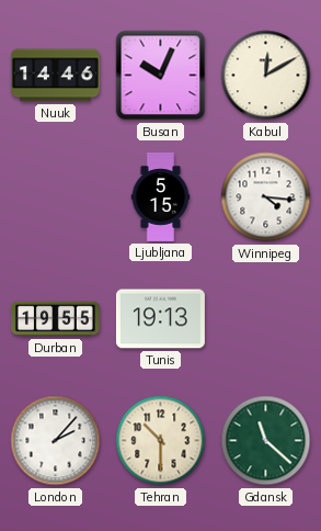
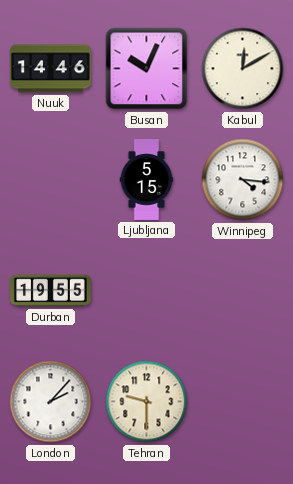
Tunis: 19:13 -> none (160, 319)
Tehran: 10:30 -> 9:30 (147, 402)
Gdansk: 11:22 -> none (266, 441)
